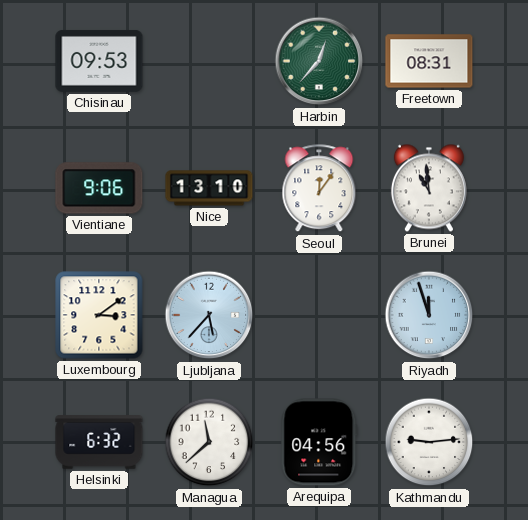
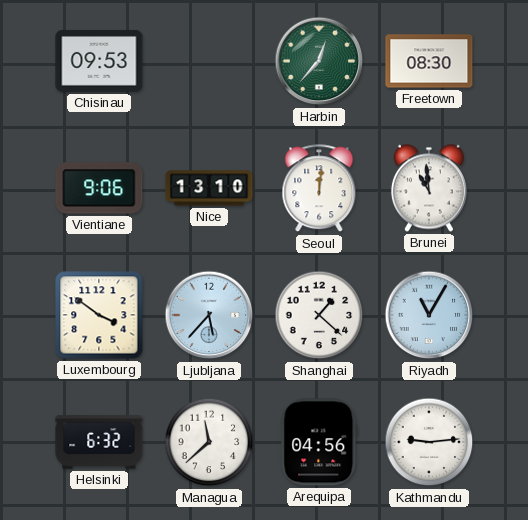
Freetown: 08:31 -> 08:30 (429, 61)
Seoul: 12:06 -> 12:01 (319, 189)
Luxembourg: 3:09 -> 3:51 (99, 315)
Shanghai: none -> 1:22 (319, 315)
Riyadh: 11:57 -> 11:05 (429, 315)
